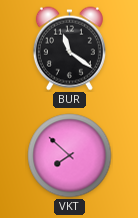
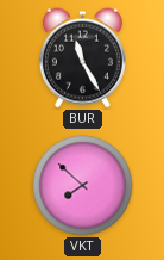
BUR: 11:21 -> 11:25 (82, 58)
